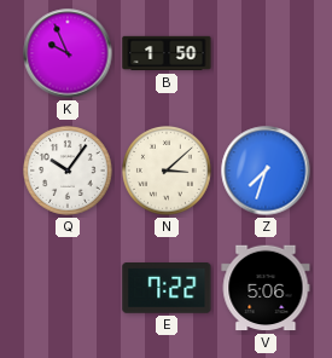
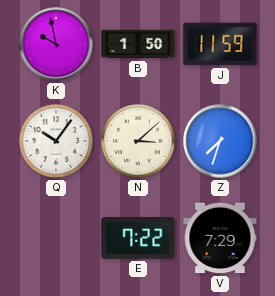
K: 9:56 -> 9:58 (56, 44)
J: none -> 11:59 (220, 44)
V: 5:06 -> 7:29 (220, 238)
